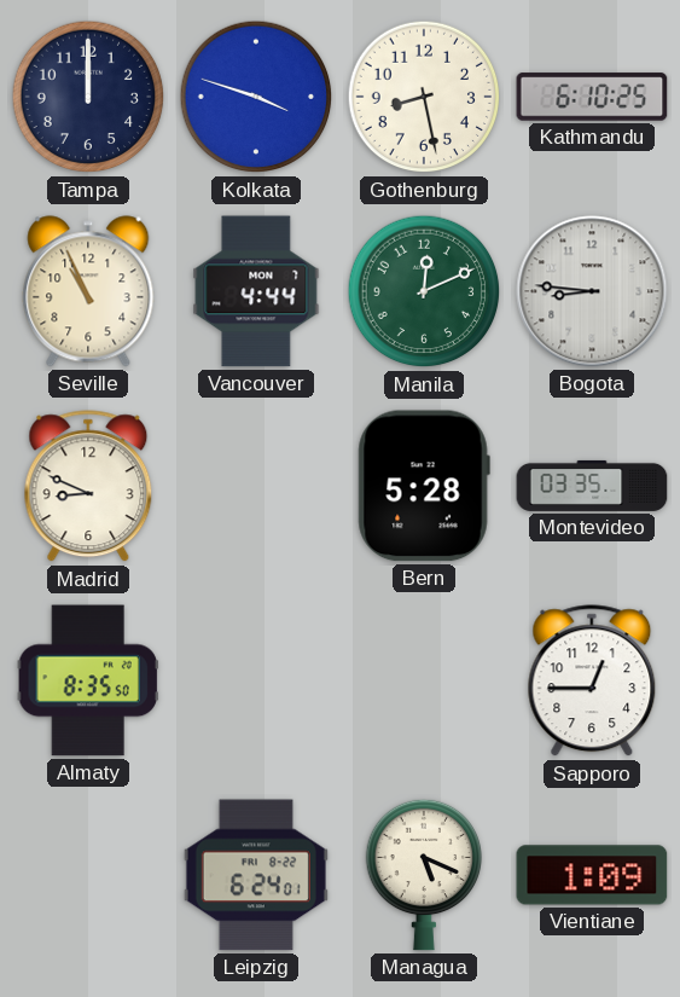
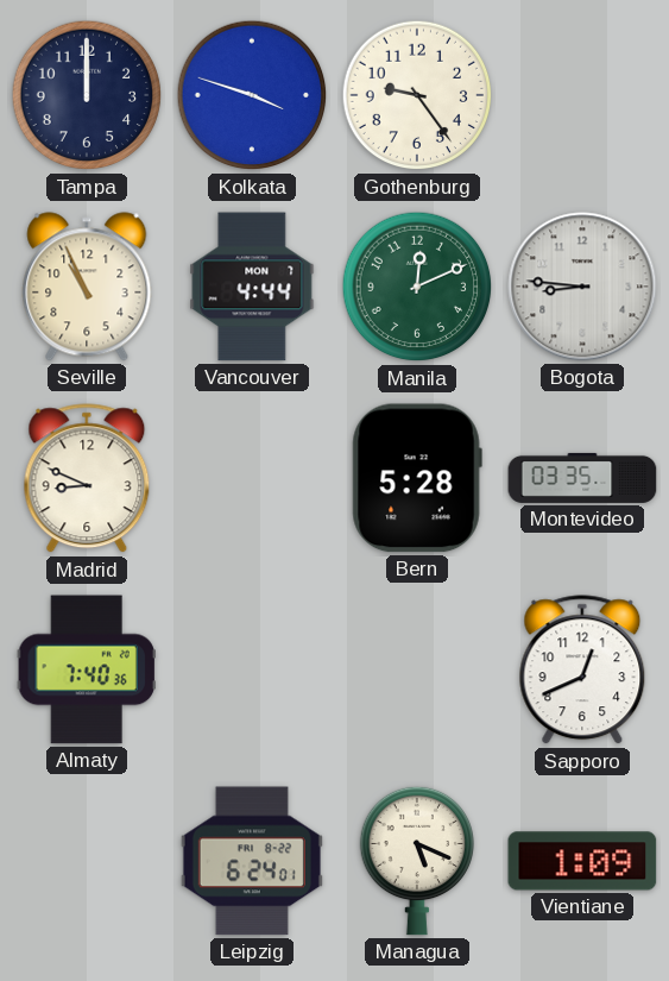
Gothenburg: 8:28 -> 9:24 (417, 95)
Kathmandu: 6:10 -> none (592, 97)
Almaty: 8:35 -> 7:40 (87, 669)
Sapporo: 12:45 -> 12:41 (582, 671)
